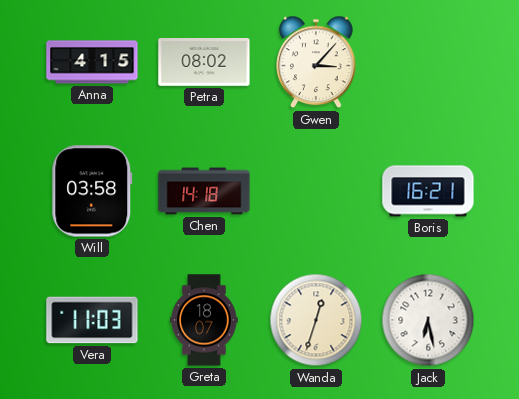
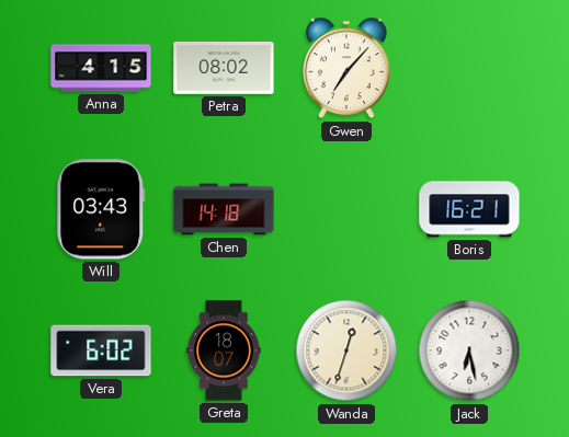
Gwen: 3:07 -> 7:07 (346, 68)
Will: 03:58 -> 03:43 (101, 209)
Vera: 11:03 -> 6:02 (101, 350)
